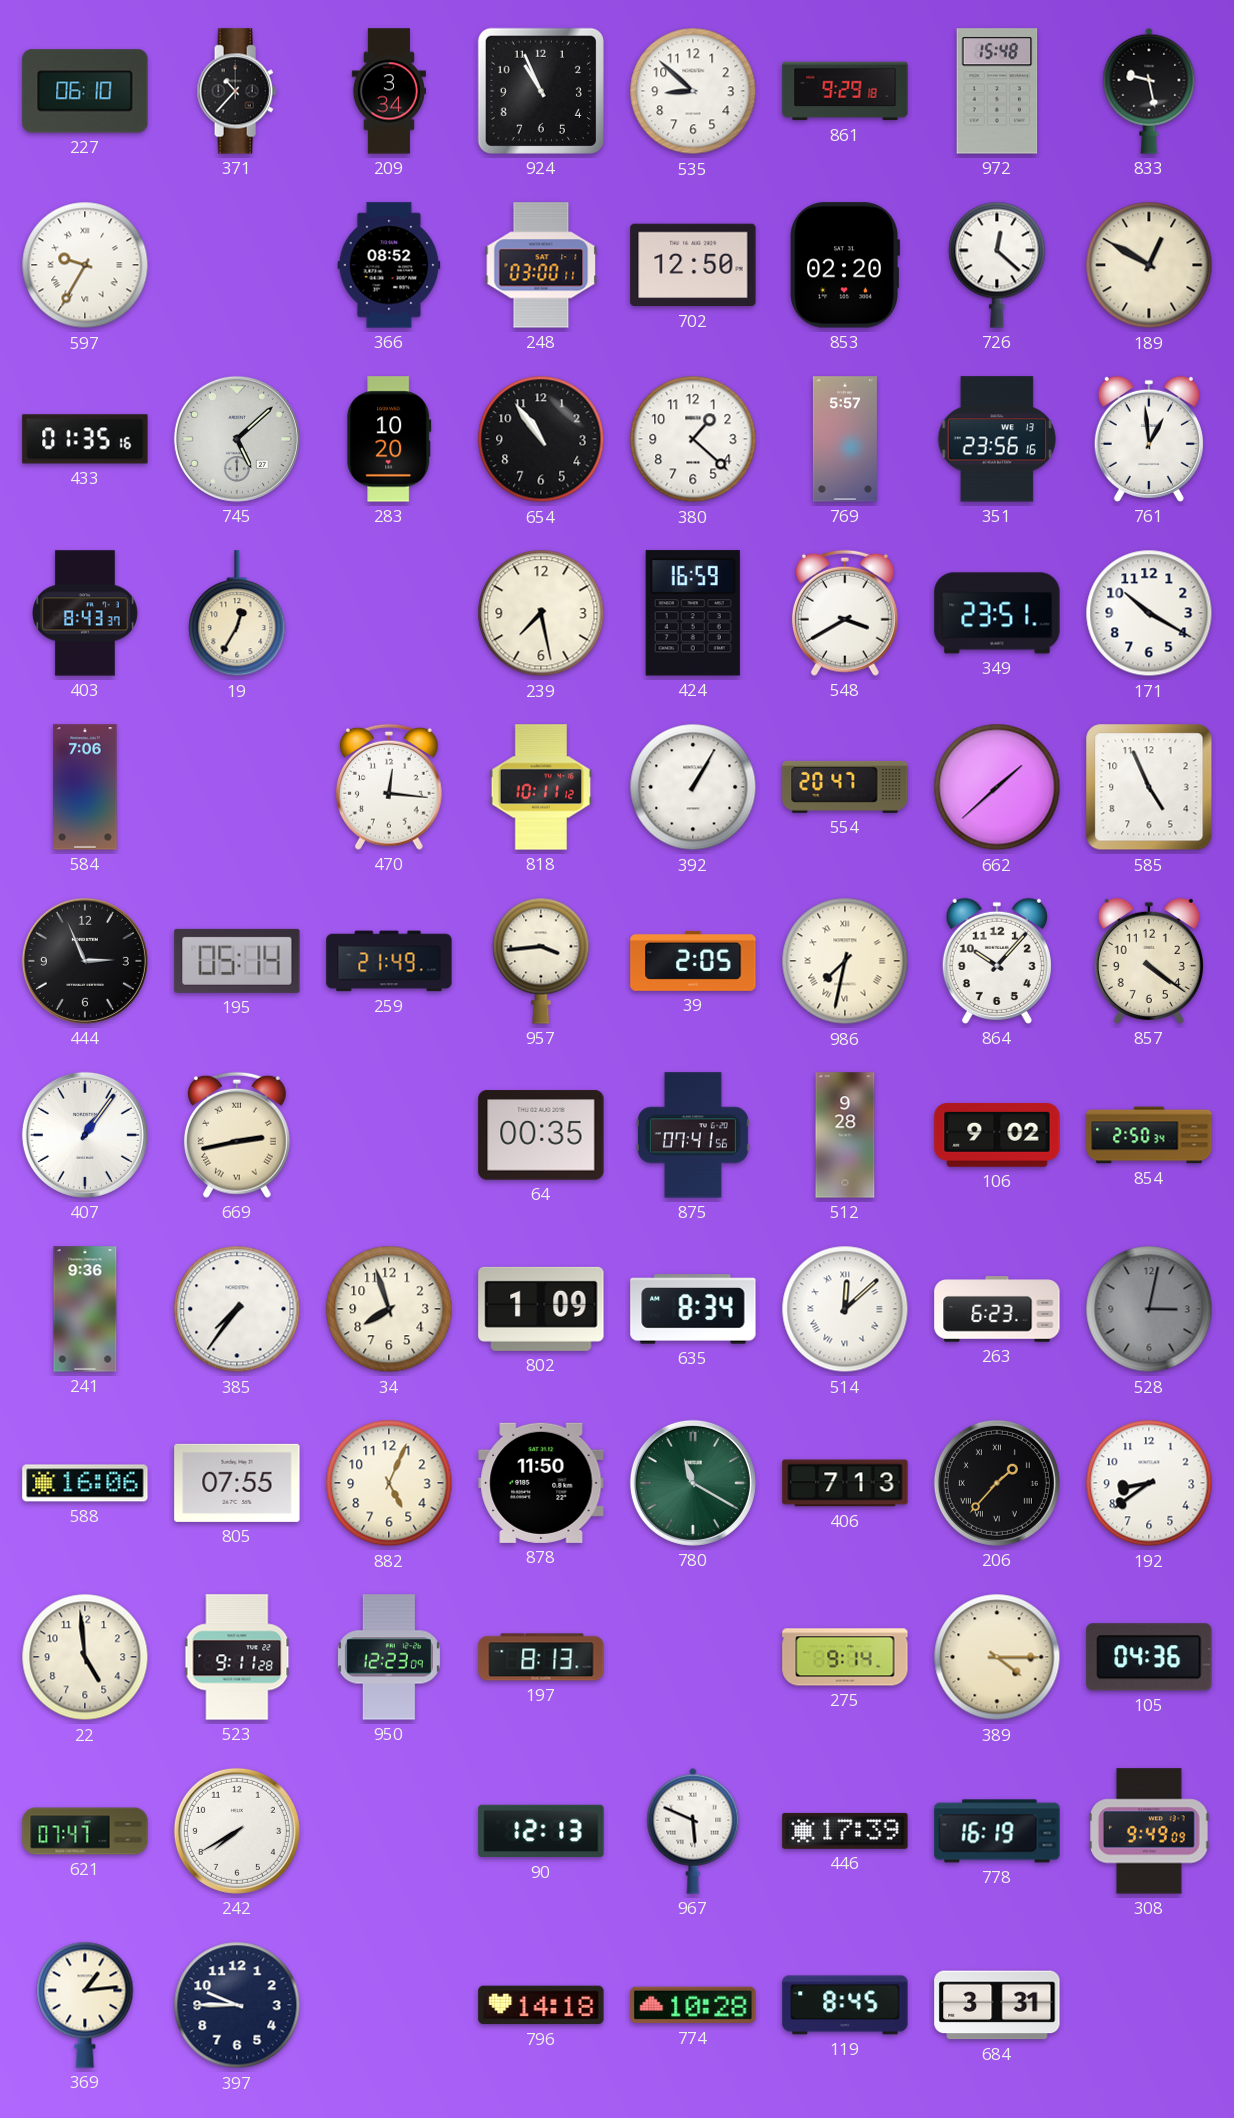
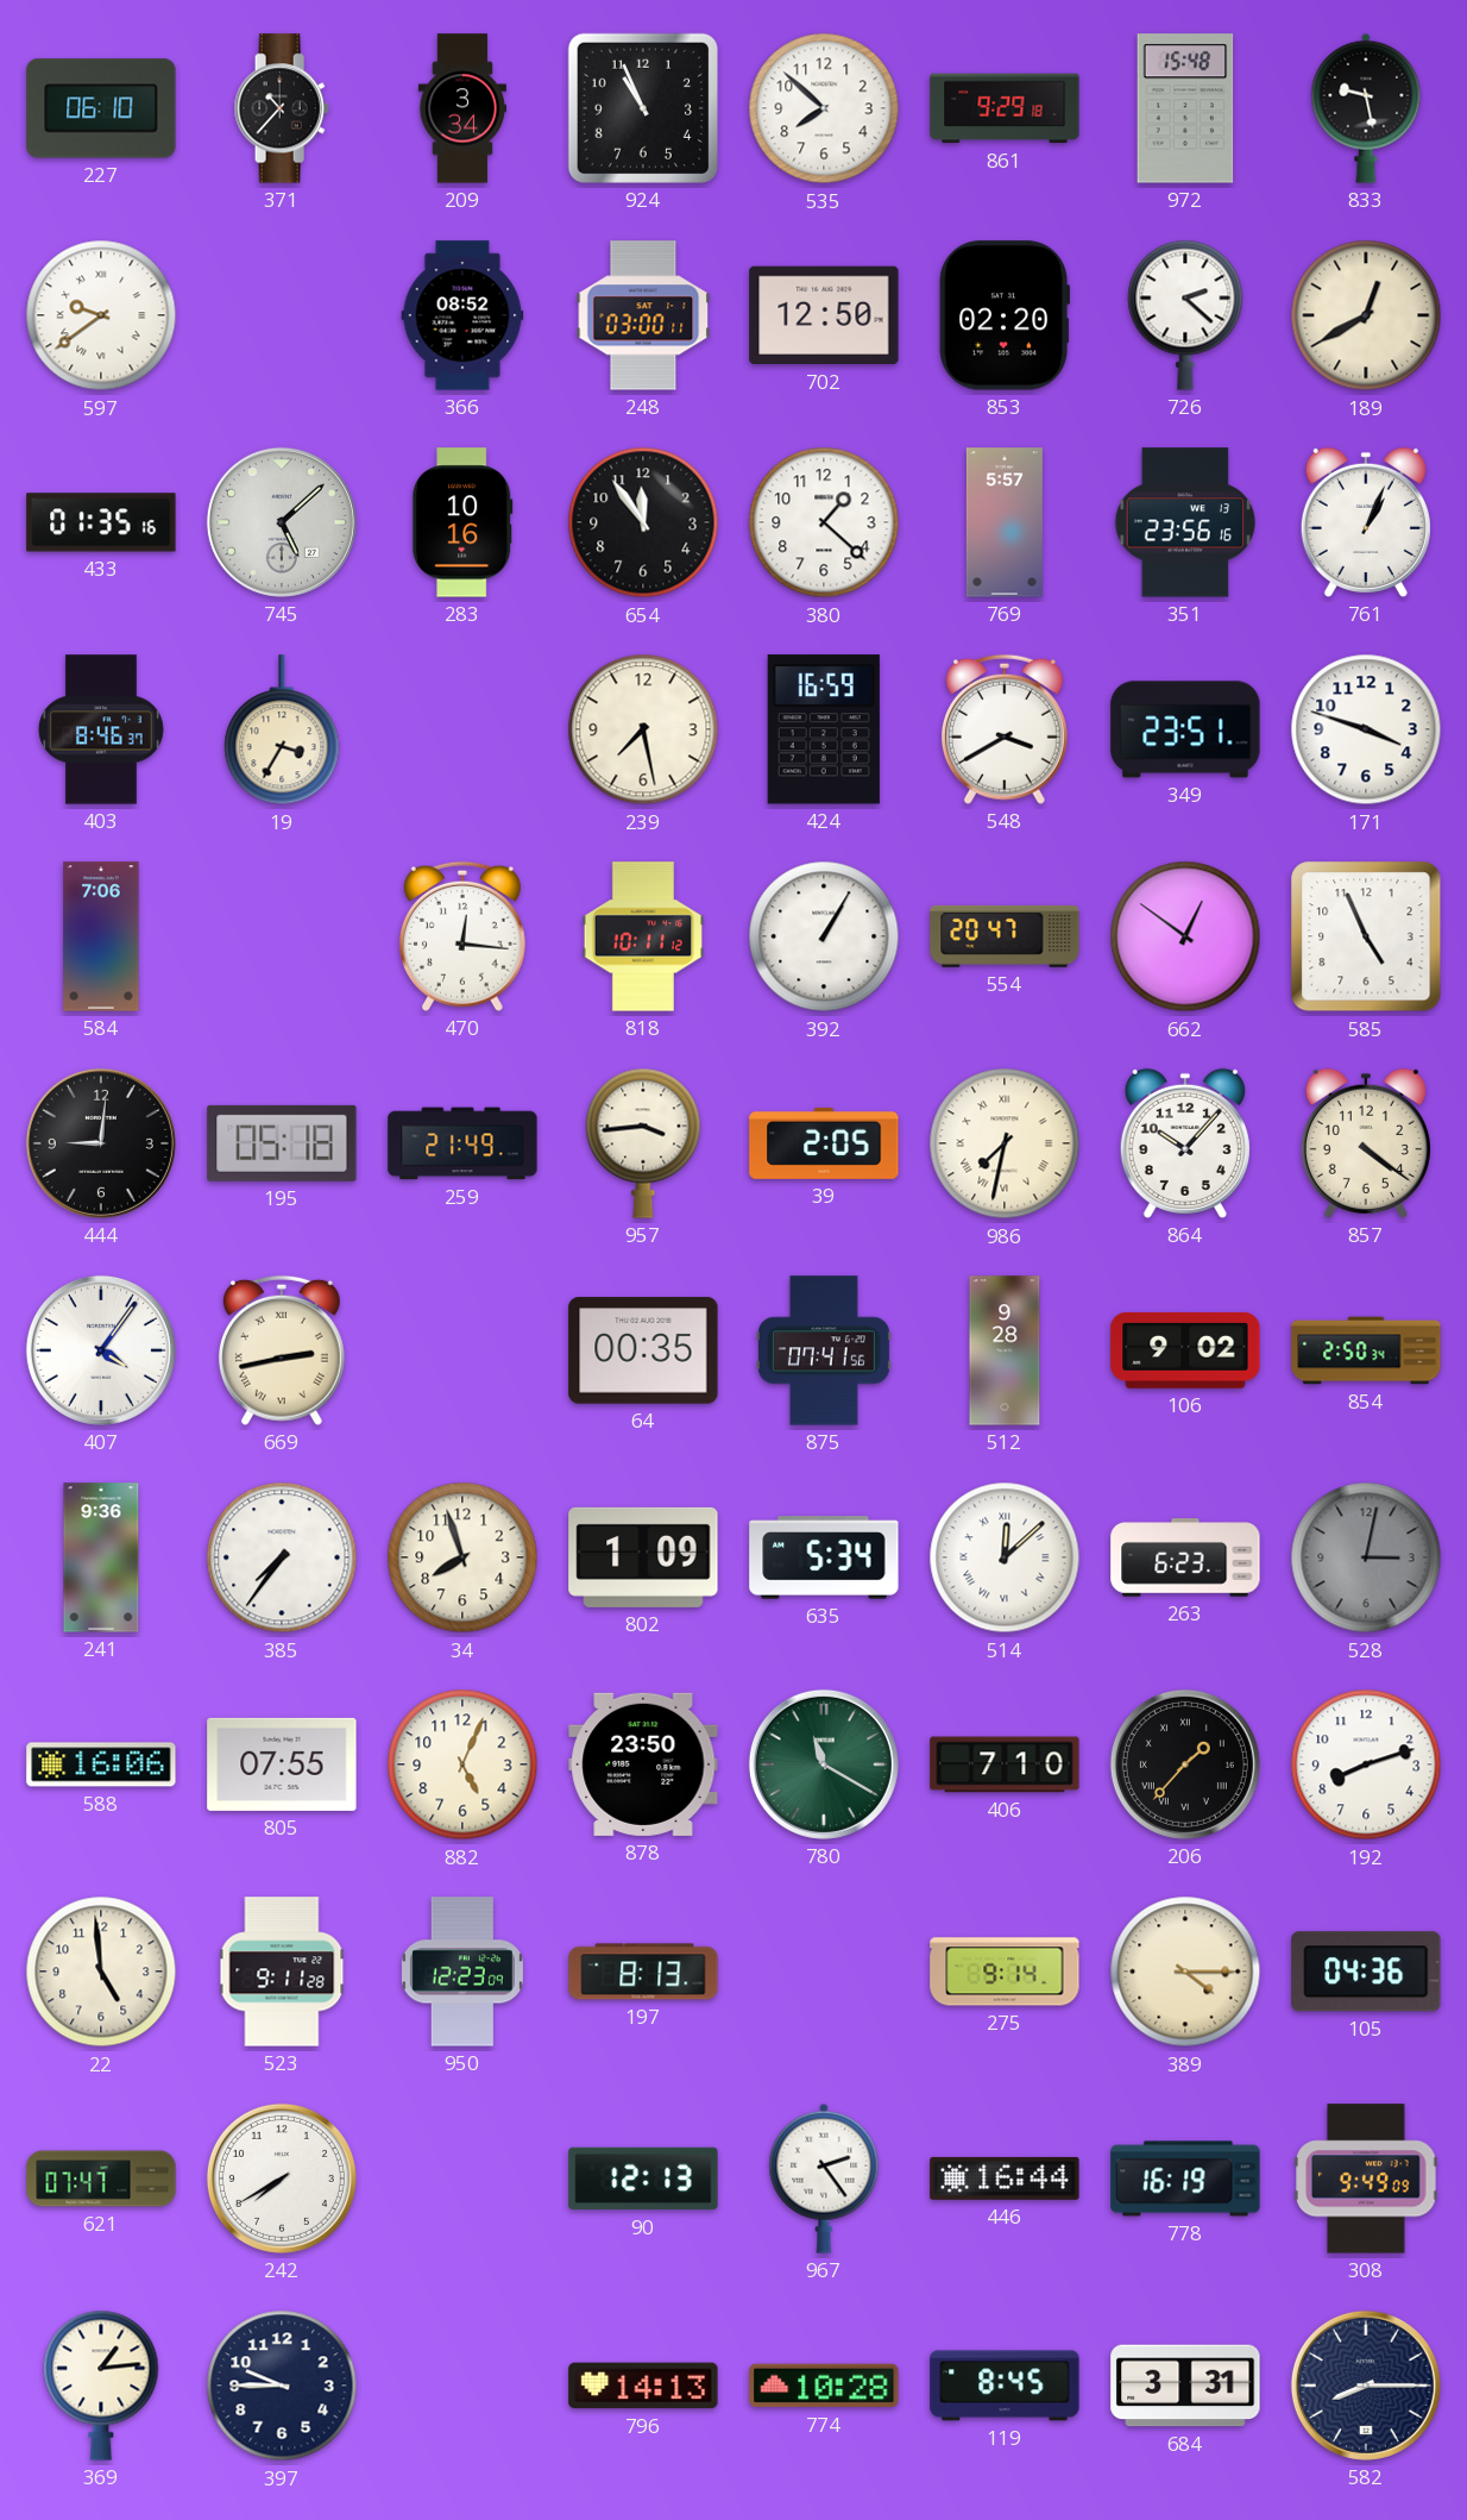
535: 8:52 -> 7:52 (824, 108)
597: 9:35 -> 9:39 (101, 315)
726: 12:22 -> 2:22 (1185, 315)
189: 12:50 -> 12:40 (1366, 315)
283: 10:20 -> 10:16 (462, 522)
654: 10:54 -> 11:54 (643, 522)
761: 12:59 -> 1:04 (1366, 522)
403: 8:43 -> 8:46 (102, 729)
19: 12:35 -> 3:35 (282, 731)
171: 10:20 -> 3:48 (1366, 729)
662: 1:38 -> 12:51 (1185, 936)
444: 2:56 -> 9:01 (101, 1143)
195: 05:14 -> 05:18 (282, 1143)
407: 1:06 -> 4:06 (101, 1350)
635: 8:34 -> 5:34 (824, 1557)
878: 11:50 -> 23:50 (643, 1764)
406: 7:13 -> 7:10 (1005, 1764)
192: 8:39 -> 8:12 (1366, 1764)
967: 5:49 -> 2:24 (824, 2179)
446: 17:39 -> 16:44 (1005, 2179)
796: 14:18 -> 14:13 (643, 2386)
582: none -> 8:15 (1366, 2386)
